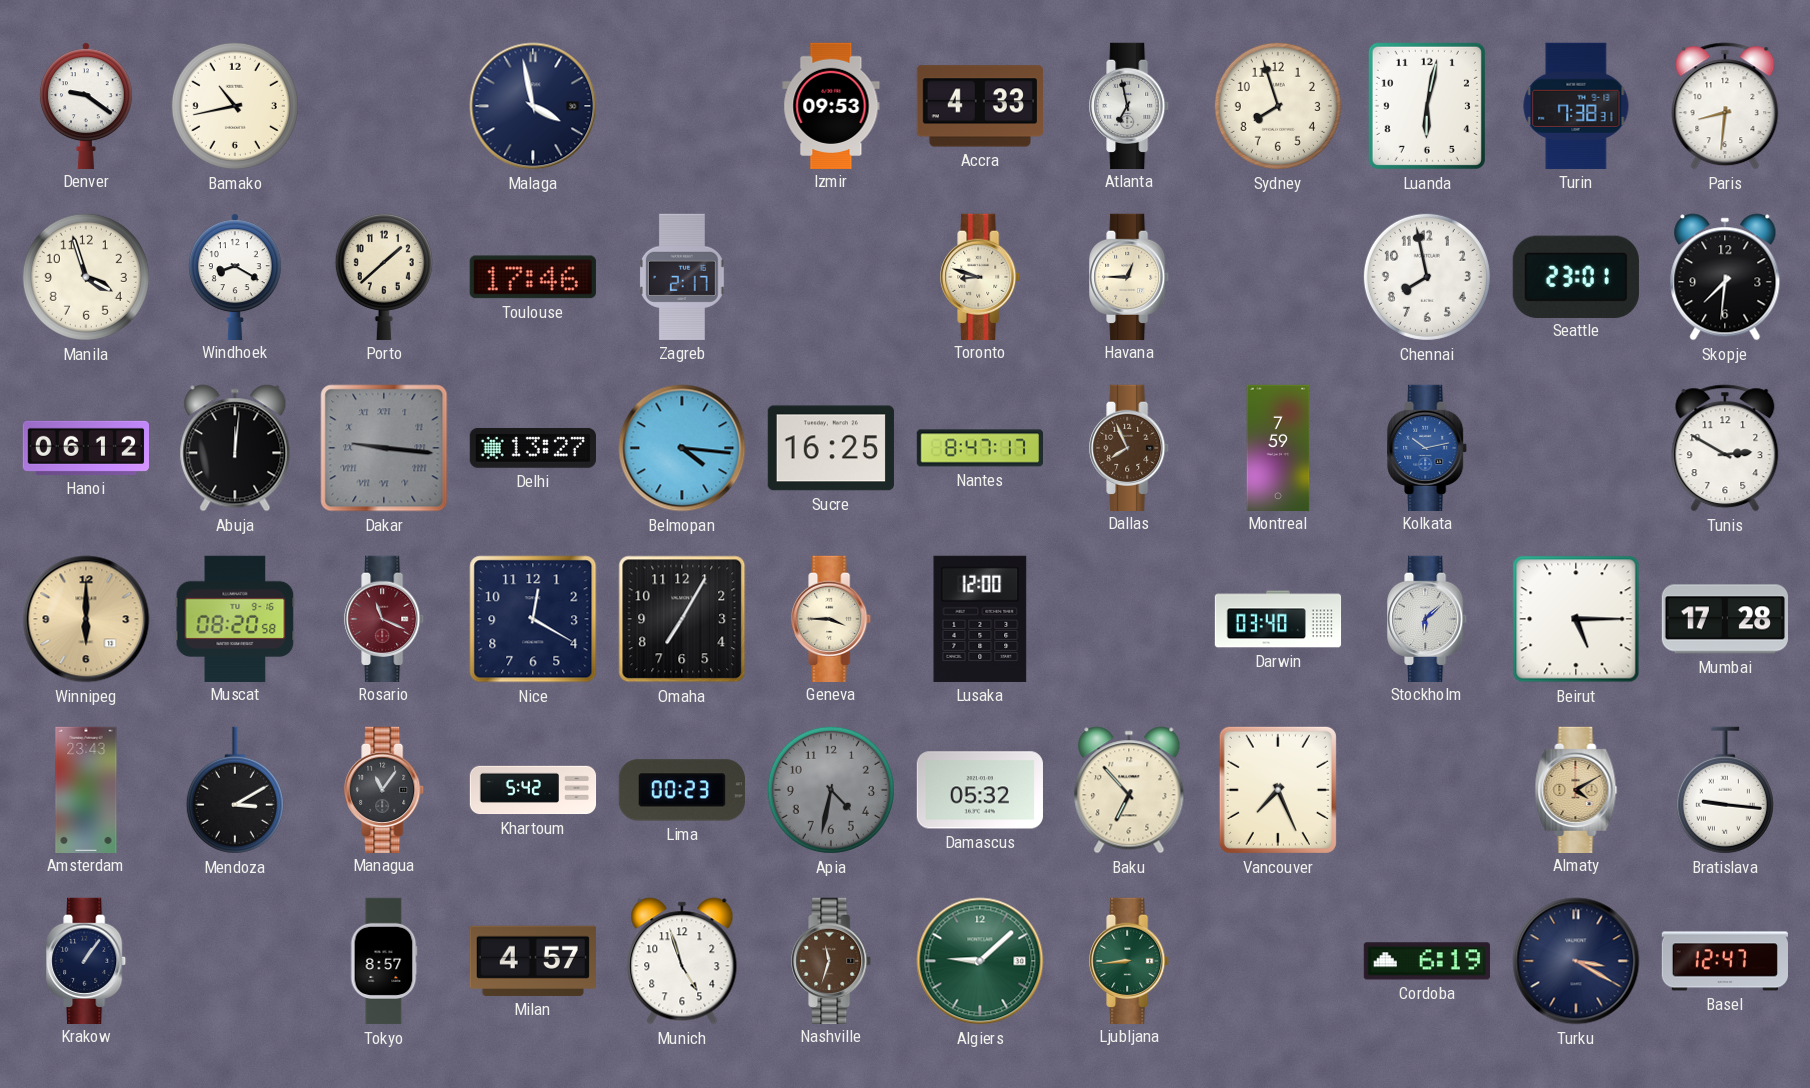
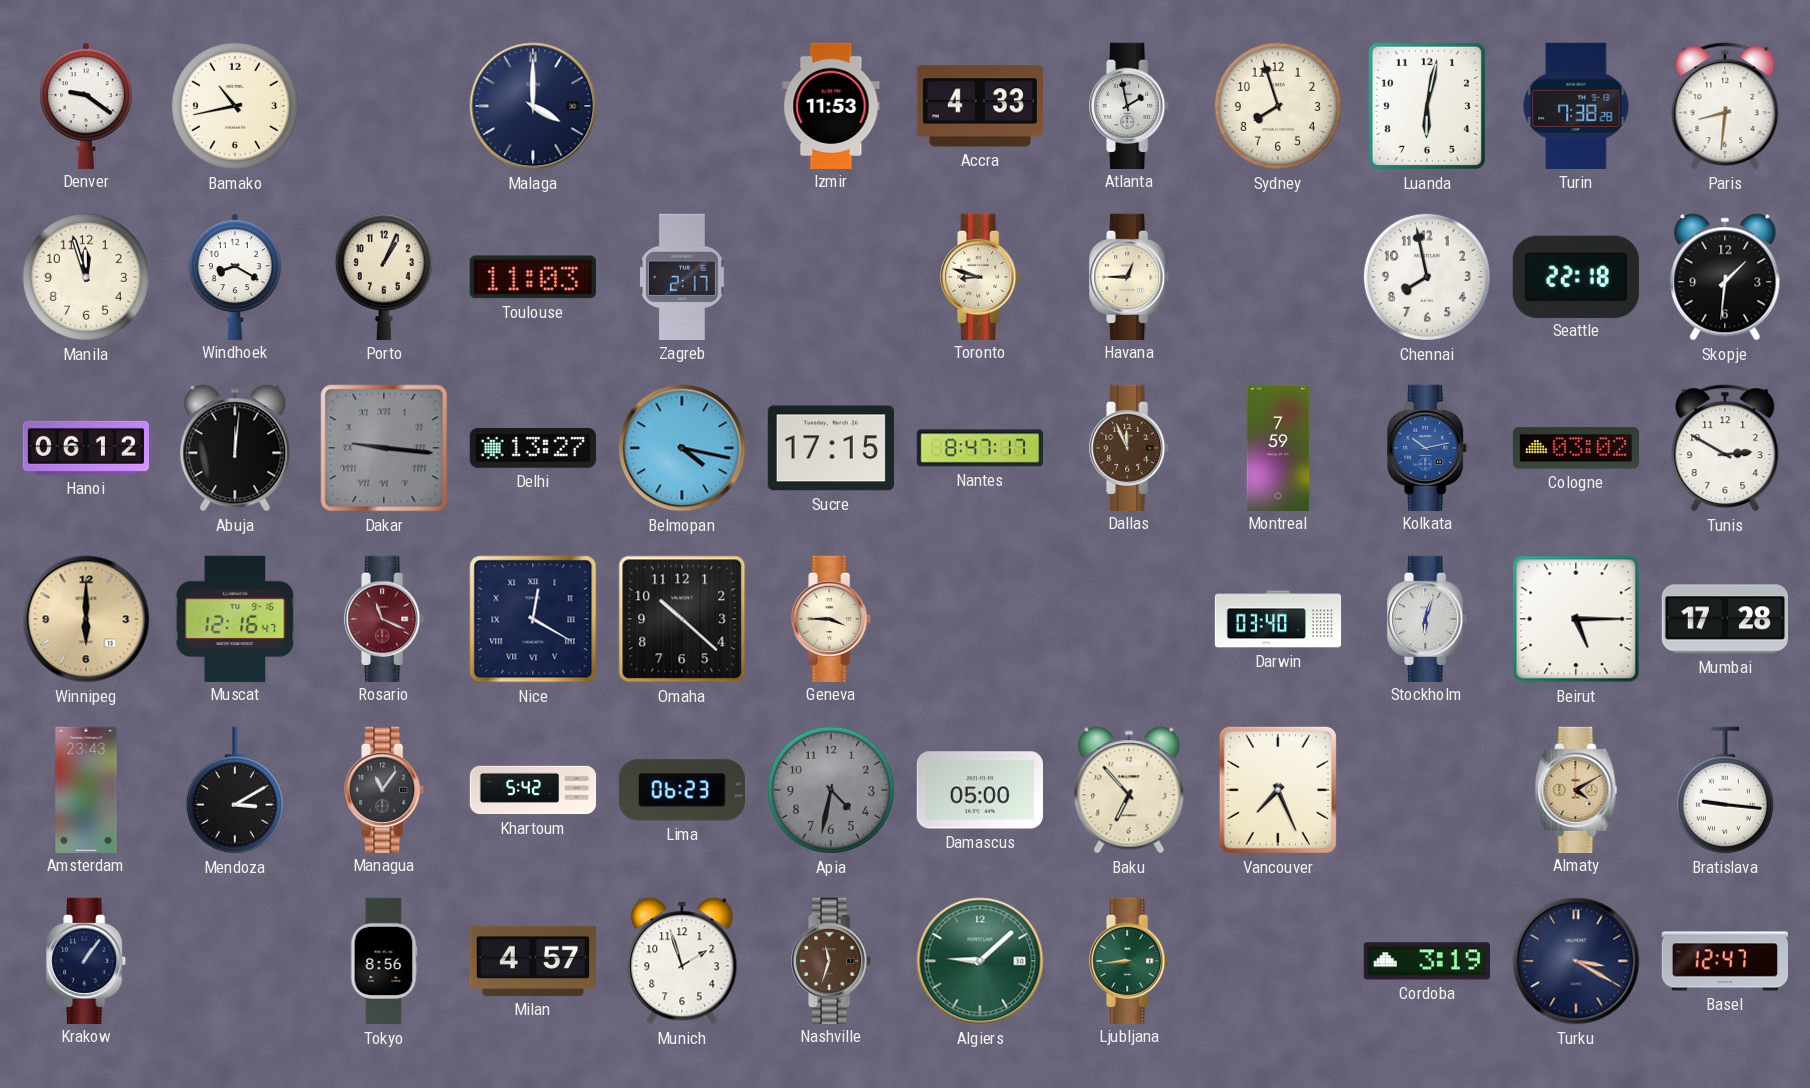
Malaga: 3:58 -> 4:00 (533, 106)
Izmir: 09:53 -> 11:53 (831, 105)
Atlanta: 6:58 -> 1:58 (1130, 105)
Turin: 7:38:31 -> 7:38:28 (1576, 106)
Manila: 3:57 -> 11:57 (86, 277)
Porto: 1:38 -> 1:04 (384, 276)
Toulouse: 17:46 -> 11:03 (533, 277)
Seattle: 23:01 -> 22:18 (1576, 276)
Skopje: 7:31 -> 1:31 (1725, 277)
Belmopan: 4:16 -> 4:17 (682, 448)
Sucre: 16:25 -> 17:15 (831, 448)
Dallas: 7:56 -> 11:56 (1130, 447)
Cologne: none -> 03:02 (1575, 448)
Muscat: 08:20 -> 12:16 (235, 618)
Nice numerals: Arabic -> Roman (533, 619)
Omaha: 7:05 -> 10:22 (682, 619)
Lusaka: 12:00 -> none (980, 619)
Stockholm: 6:08 -> 6:03 (1428, 618)
Lima: 00:23 -> 06:23 (682, 790)
Damascus: 05:32 -> 05:00 (980, 790)
Tokyo: 8:57 -> 8:56 (384, 961)
Munich: 4:57 -> 1:57 (682, 961)
Cordoba: 6:19 -> 3:19 (1427, 961)
